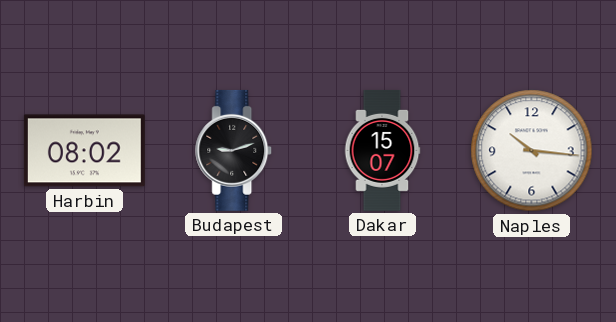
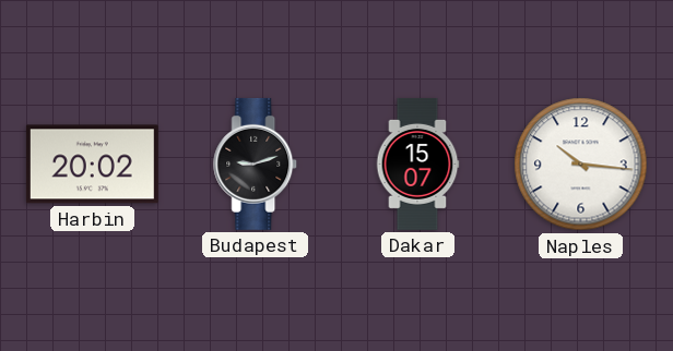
Harbin: 08:02 -> 20:02 (92, 165)
